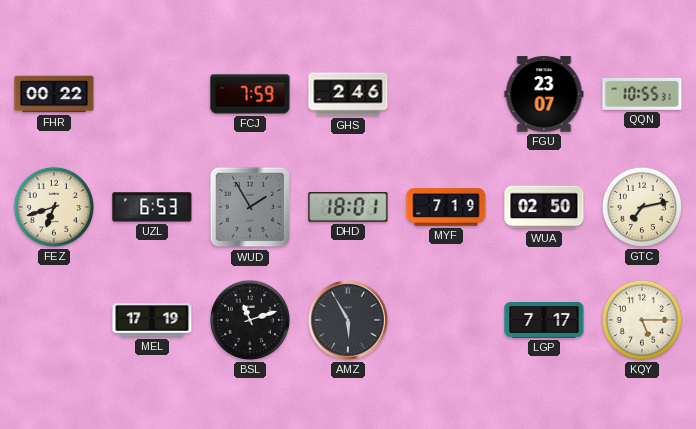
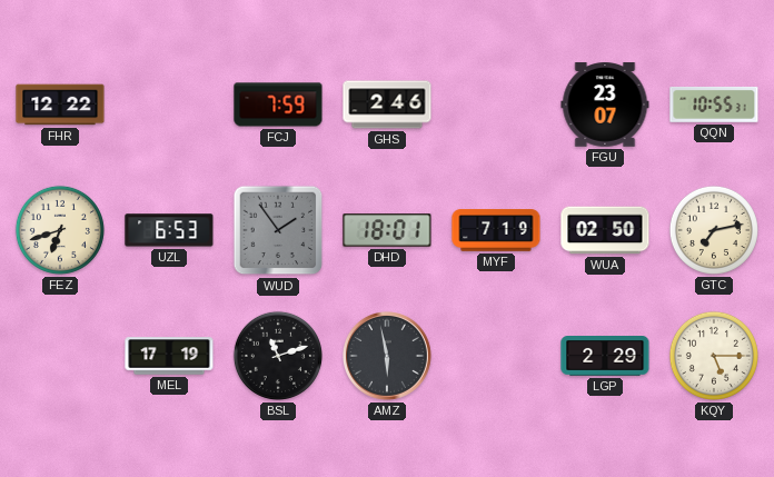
FHR: 00:22 -> 12:22 (60, 105)
WUD: 1:55 -> 1:54 (278, 230)
AMZ: 5:55 -> 5:58 (388, 357)
LGP: 7:17 -> 2:29 (605, 356)
